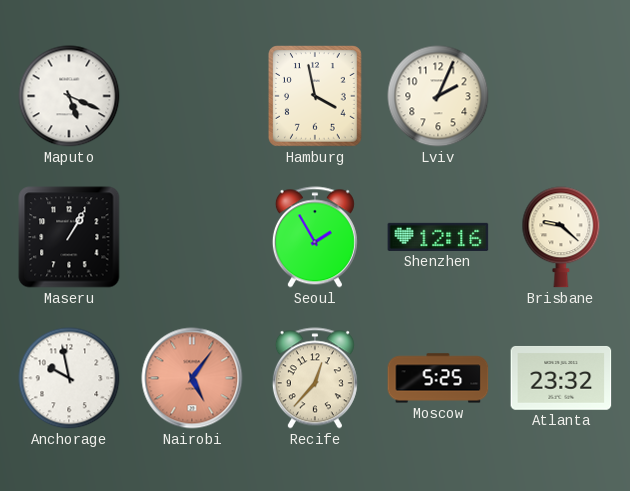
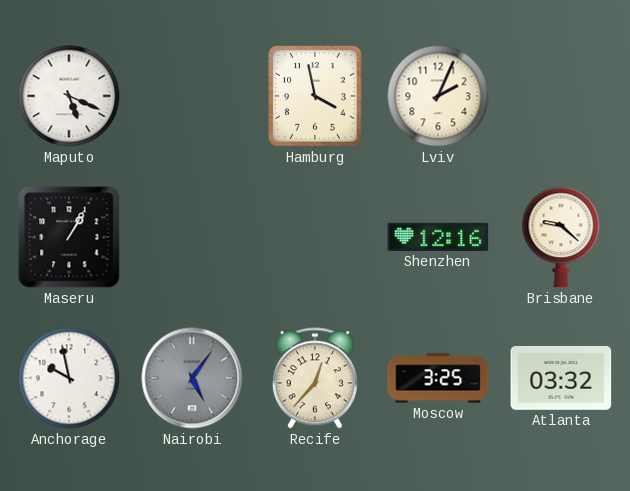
Seoul: 1:55 -> none (315, 237)
Nairobi dial: salmon -> grey (192, 378)
Moscow: 5:25 -> 3:25 (438, 378)
Atlanta: 23:32 -> 03:32 (561, 378)
